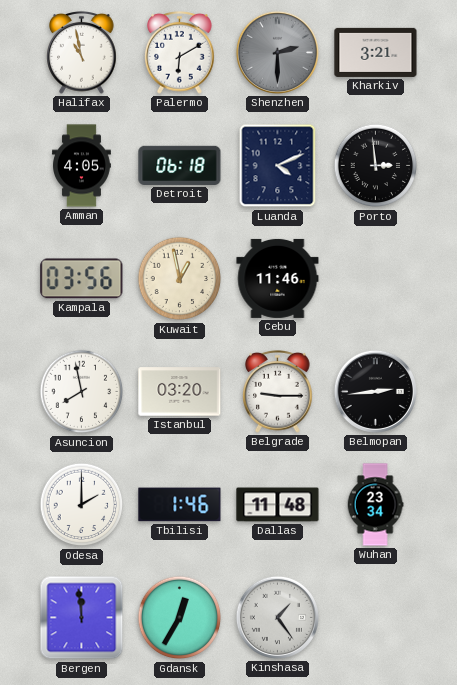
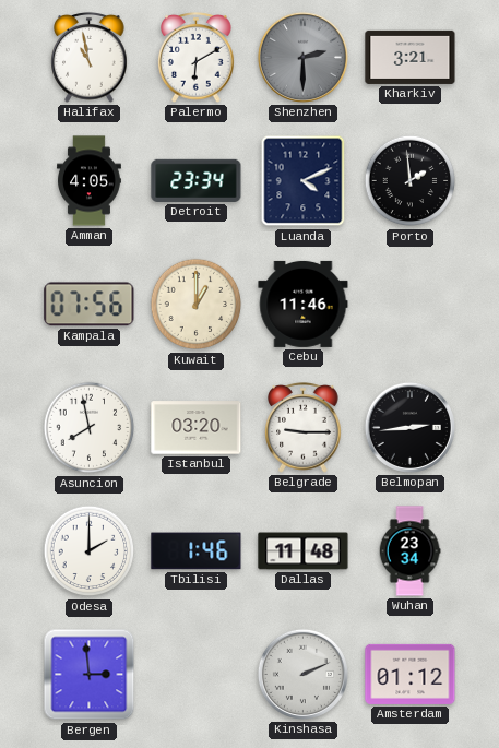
Detroit: 06:18 -> 23:34 (197, 180)
Porto: 2:59 -> 1:59 (411, 181)
Kampala: 03:56 -> 07:56 (90, 305)
Kuwait: 12:58 -> 1:00 (197, 305)
Bergen: 11:59 -> 2:59 (90, 675)
Gdansk: 12:35 -> none (180, 618)
Kinshasa: 1:24 -> 2:11 (302, 674)
Amsterdam: none -> 01:12 (411, 674)
